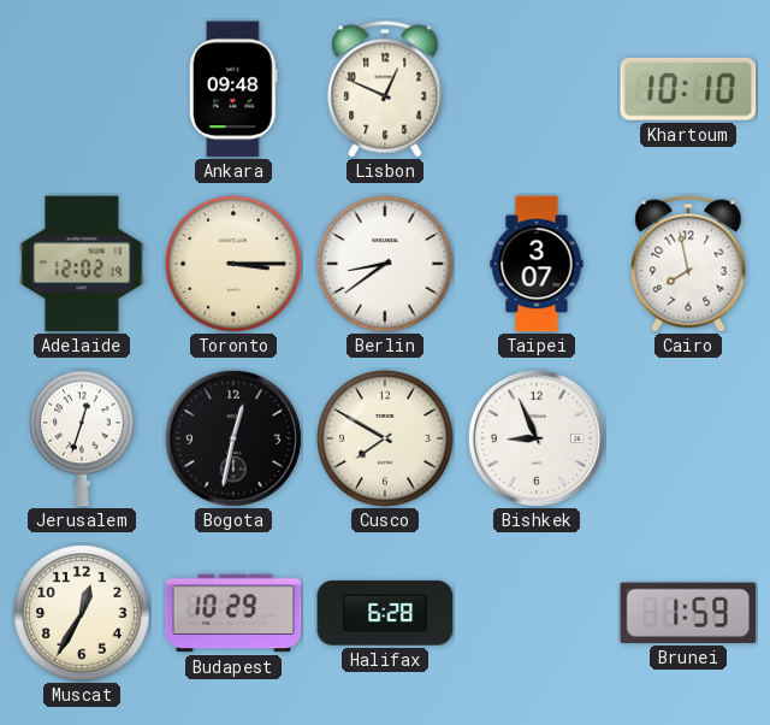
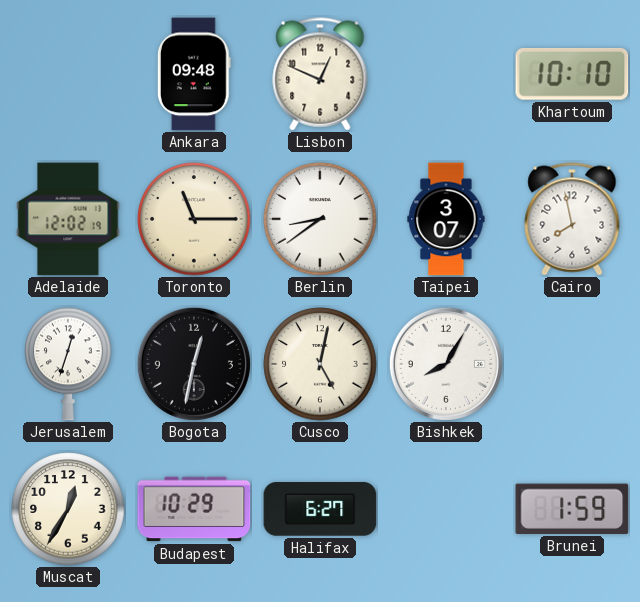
Toronto: 3:15 -> 11:15 (194, 219)
Cusco: 7:50 -> 5:02 (320, 364)
Bishkek: 8:56 -> 8:05 (446, 364)
Halifax: 6:28 -> 6:27 (320, 509)
